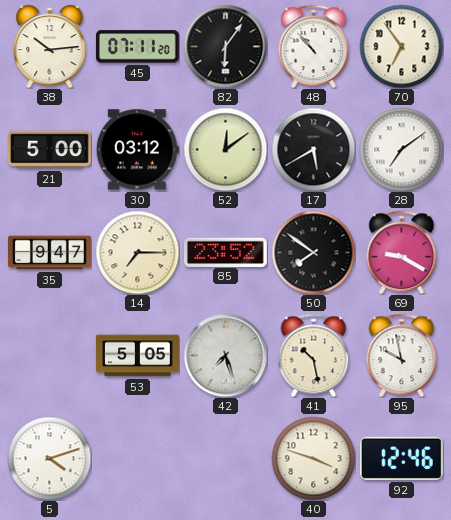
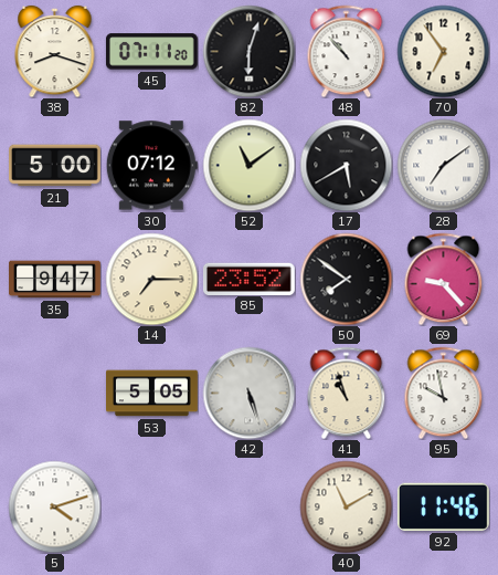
38: 10:14 -> 8:18 (55, 51)
82: 6:06 -> 6:03 (248, 51)
30: 03:12 -> 07:12 (151, 166)
52: 12:09 -> 11:09 (248, 165)
69: 9:20 -> 9:23 (444, 279)
42: 7:27 -> 5:27 (248, 393)
41: 10:28 -> 10:57 (347, 393)
40: 3:48 -> 11:10 (346, 506)
92: 12:46 -> 11:46 (443, 506)
